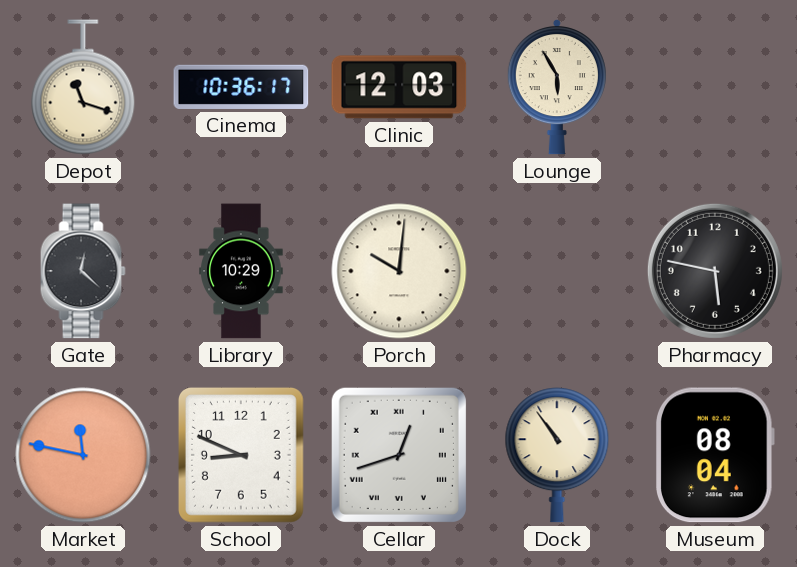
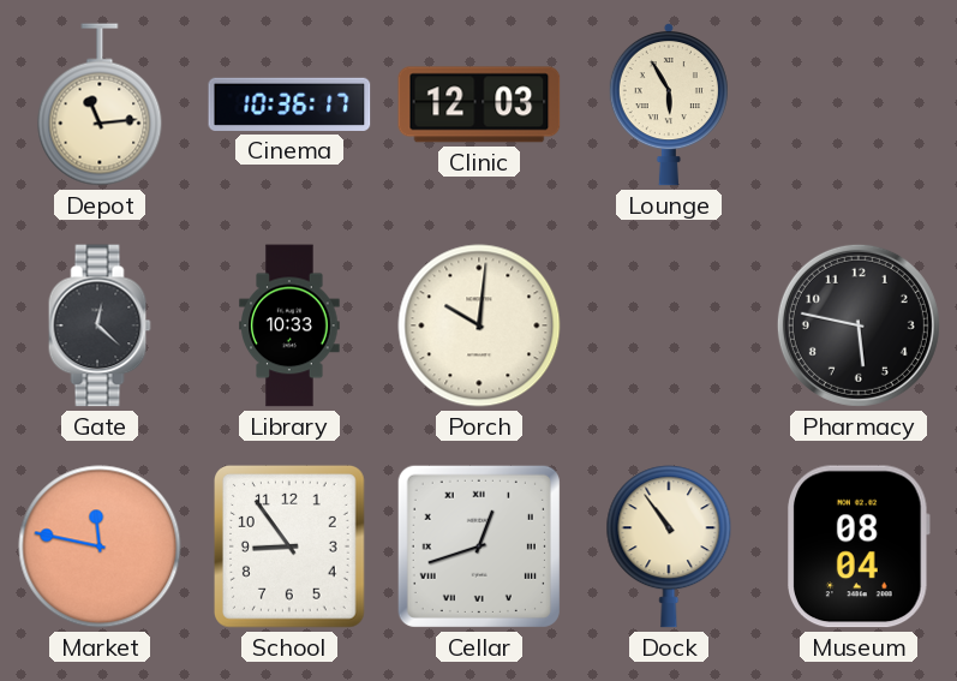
Depot: 11:18 -> 11:14 (100, 104)
Library: 10:29 -> 10:33 (289, 325)
School: 8:49 -> 8:54 (289, 546)
